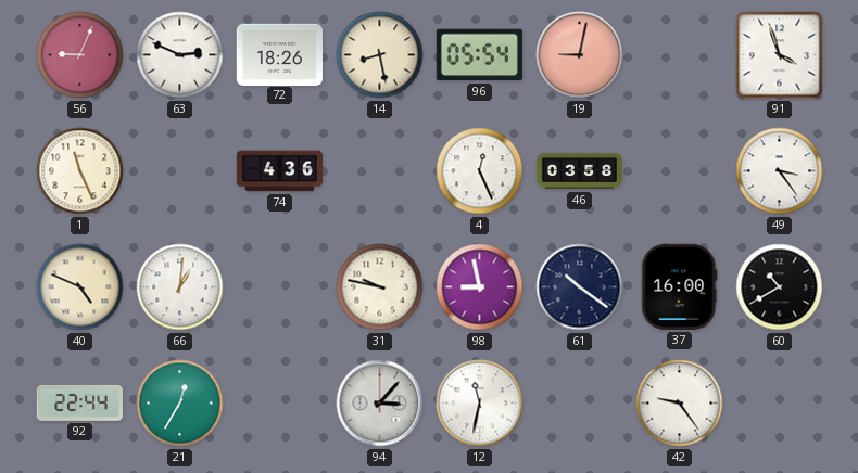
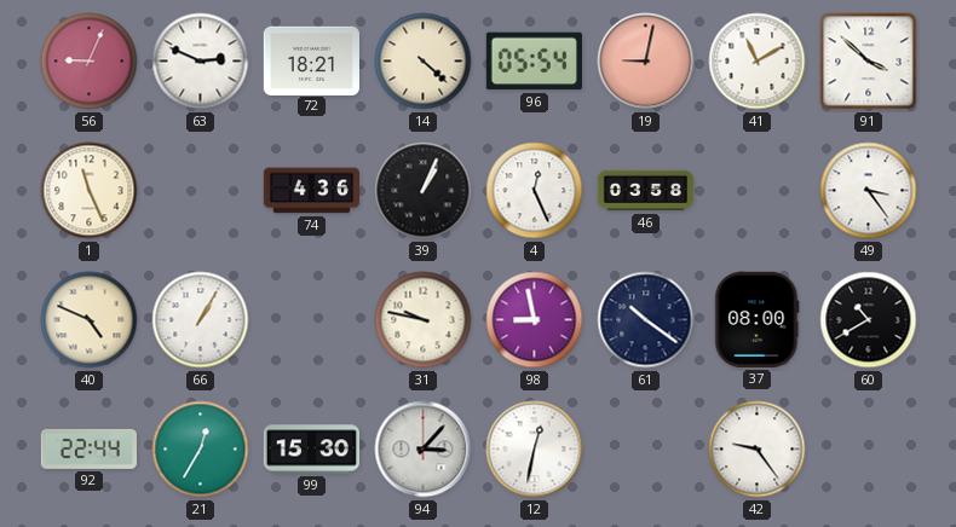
72: 18:26 -> 18:21 (311, 60)
14: 8:28 -> 4:22 (424, 62)
41: none -> 11:10 (758, 62)
91: 3:57 -> 3:52 (869, 62)
39: none -> 1:04 (424, 191)
66: 1:01 -> 1:05 (201, 320)
37: 16:00 -> 08:00 (758, 319)
99: none -> 15:30 (311, 450)
12: 11:32 -> 12:32 (535, 450)
